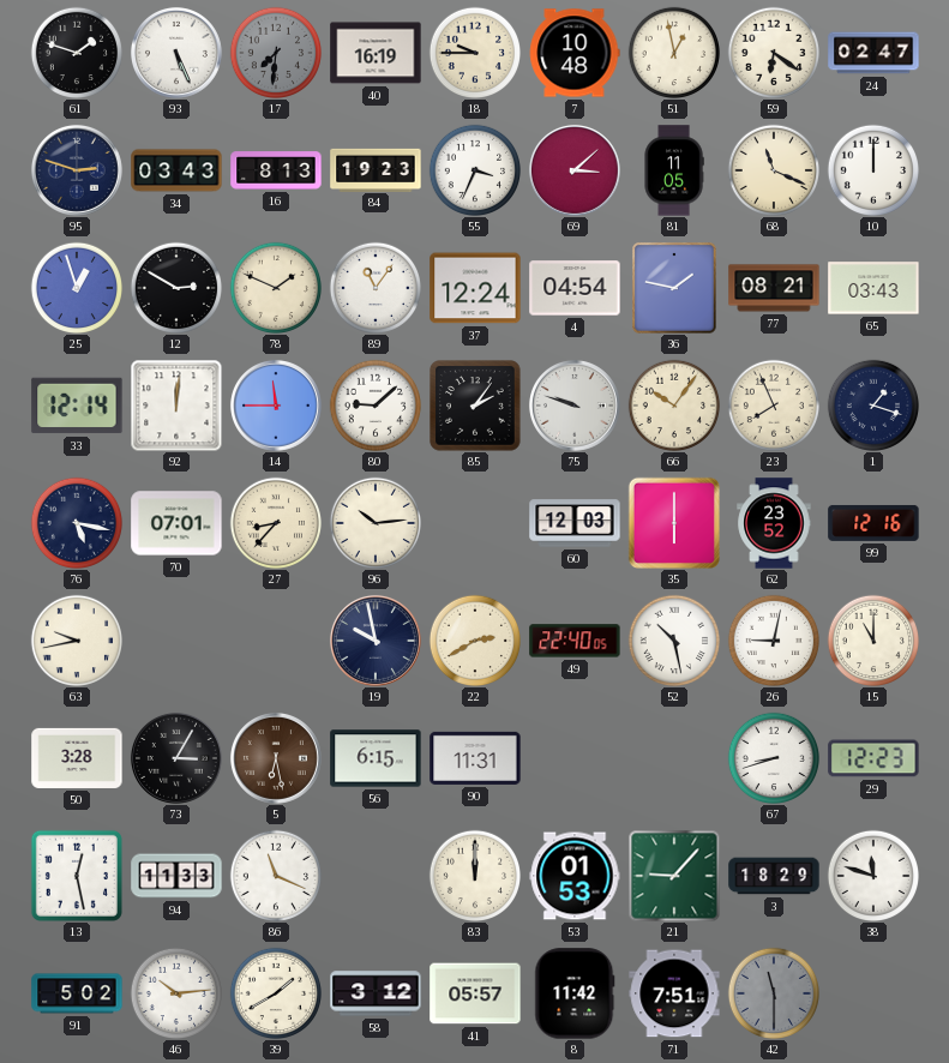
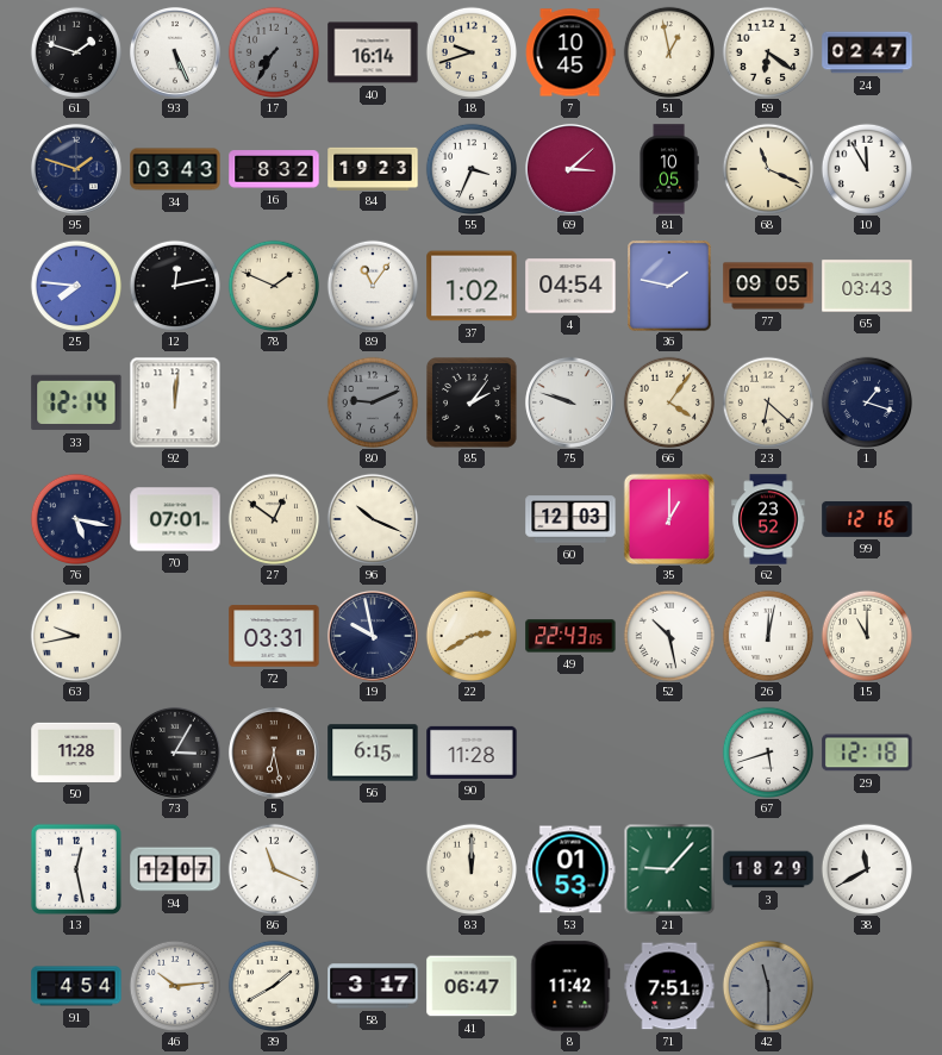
17: 7:31 -> 7:35 (273, 51)
40: 16:19 -> 16:14 (373, 52)
18: 9:45 -> 9:42 (470, 51)
7: 10:48 -> 10:45 (570, 52)
95: 2:48 -> 1:48 (76, 169)
16: 8:13 -> 8:32 (274, 169)
81: 11:05 -> 10:05 (669, 169)
10: 12:00 -> 11:55 (866, 168)
25: 12:57 -> 7:46 (75, 285)
12: 2:50 -> 12:13 (174, 285)
37: 12:24 -> 1:02 (472, 286)
77: 08:21 -> 09:05 (768, 286)
14: 11:45 -> none (276, 406)
80: 9:08 -> 9:11 (372, 401)
80 dial: white -> grey (372, 401)
66: 10:06 -> 4:06 (668, 401)
23: 7:56 -> 6:22 (767, 401)
27: 8:37 -> 12:51 (273, 518)
96: 10:14 -> 10:19 (372, 518)
35: 6:00 -> 1:00 (668, 518)
72: none -> 03:31 (274, 636)
49: 22:40 -> 22:43 (570, 636)
26: 9:02 -> 12:02 (767, 635)
50: 3:28 -> 11:28 (76, 753)
90: 11:31 -> 11:28 (472, 753)
67: 8:42 -> 5:42 (767, 751)
29: 12:23 -> 12:18 (867, 753)
94: 11:33 -> 12:07 (175, 869)
38: 11:48 -> 11:40 (866, 868)
91: 5:02 -> 4:54 (76, 986)
58: 3:12 -> 3:17 (373, 986)
41: 05:57 -> 06:47 (472, 986)
